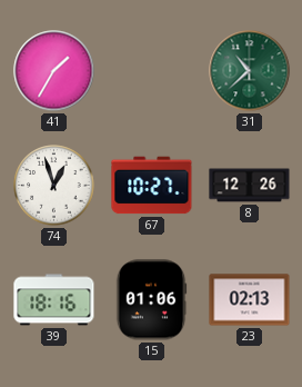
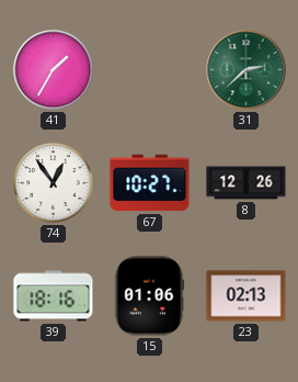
31: 10:38 -> 2:38 (247, 70)
74: 12:57 -> 12:54 (54, 183)
